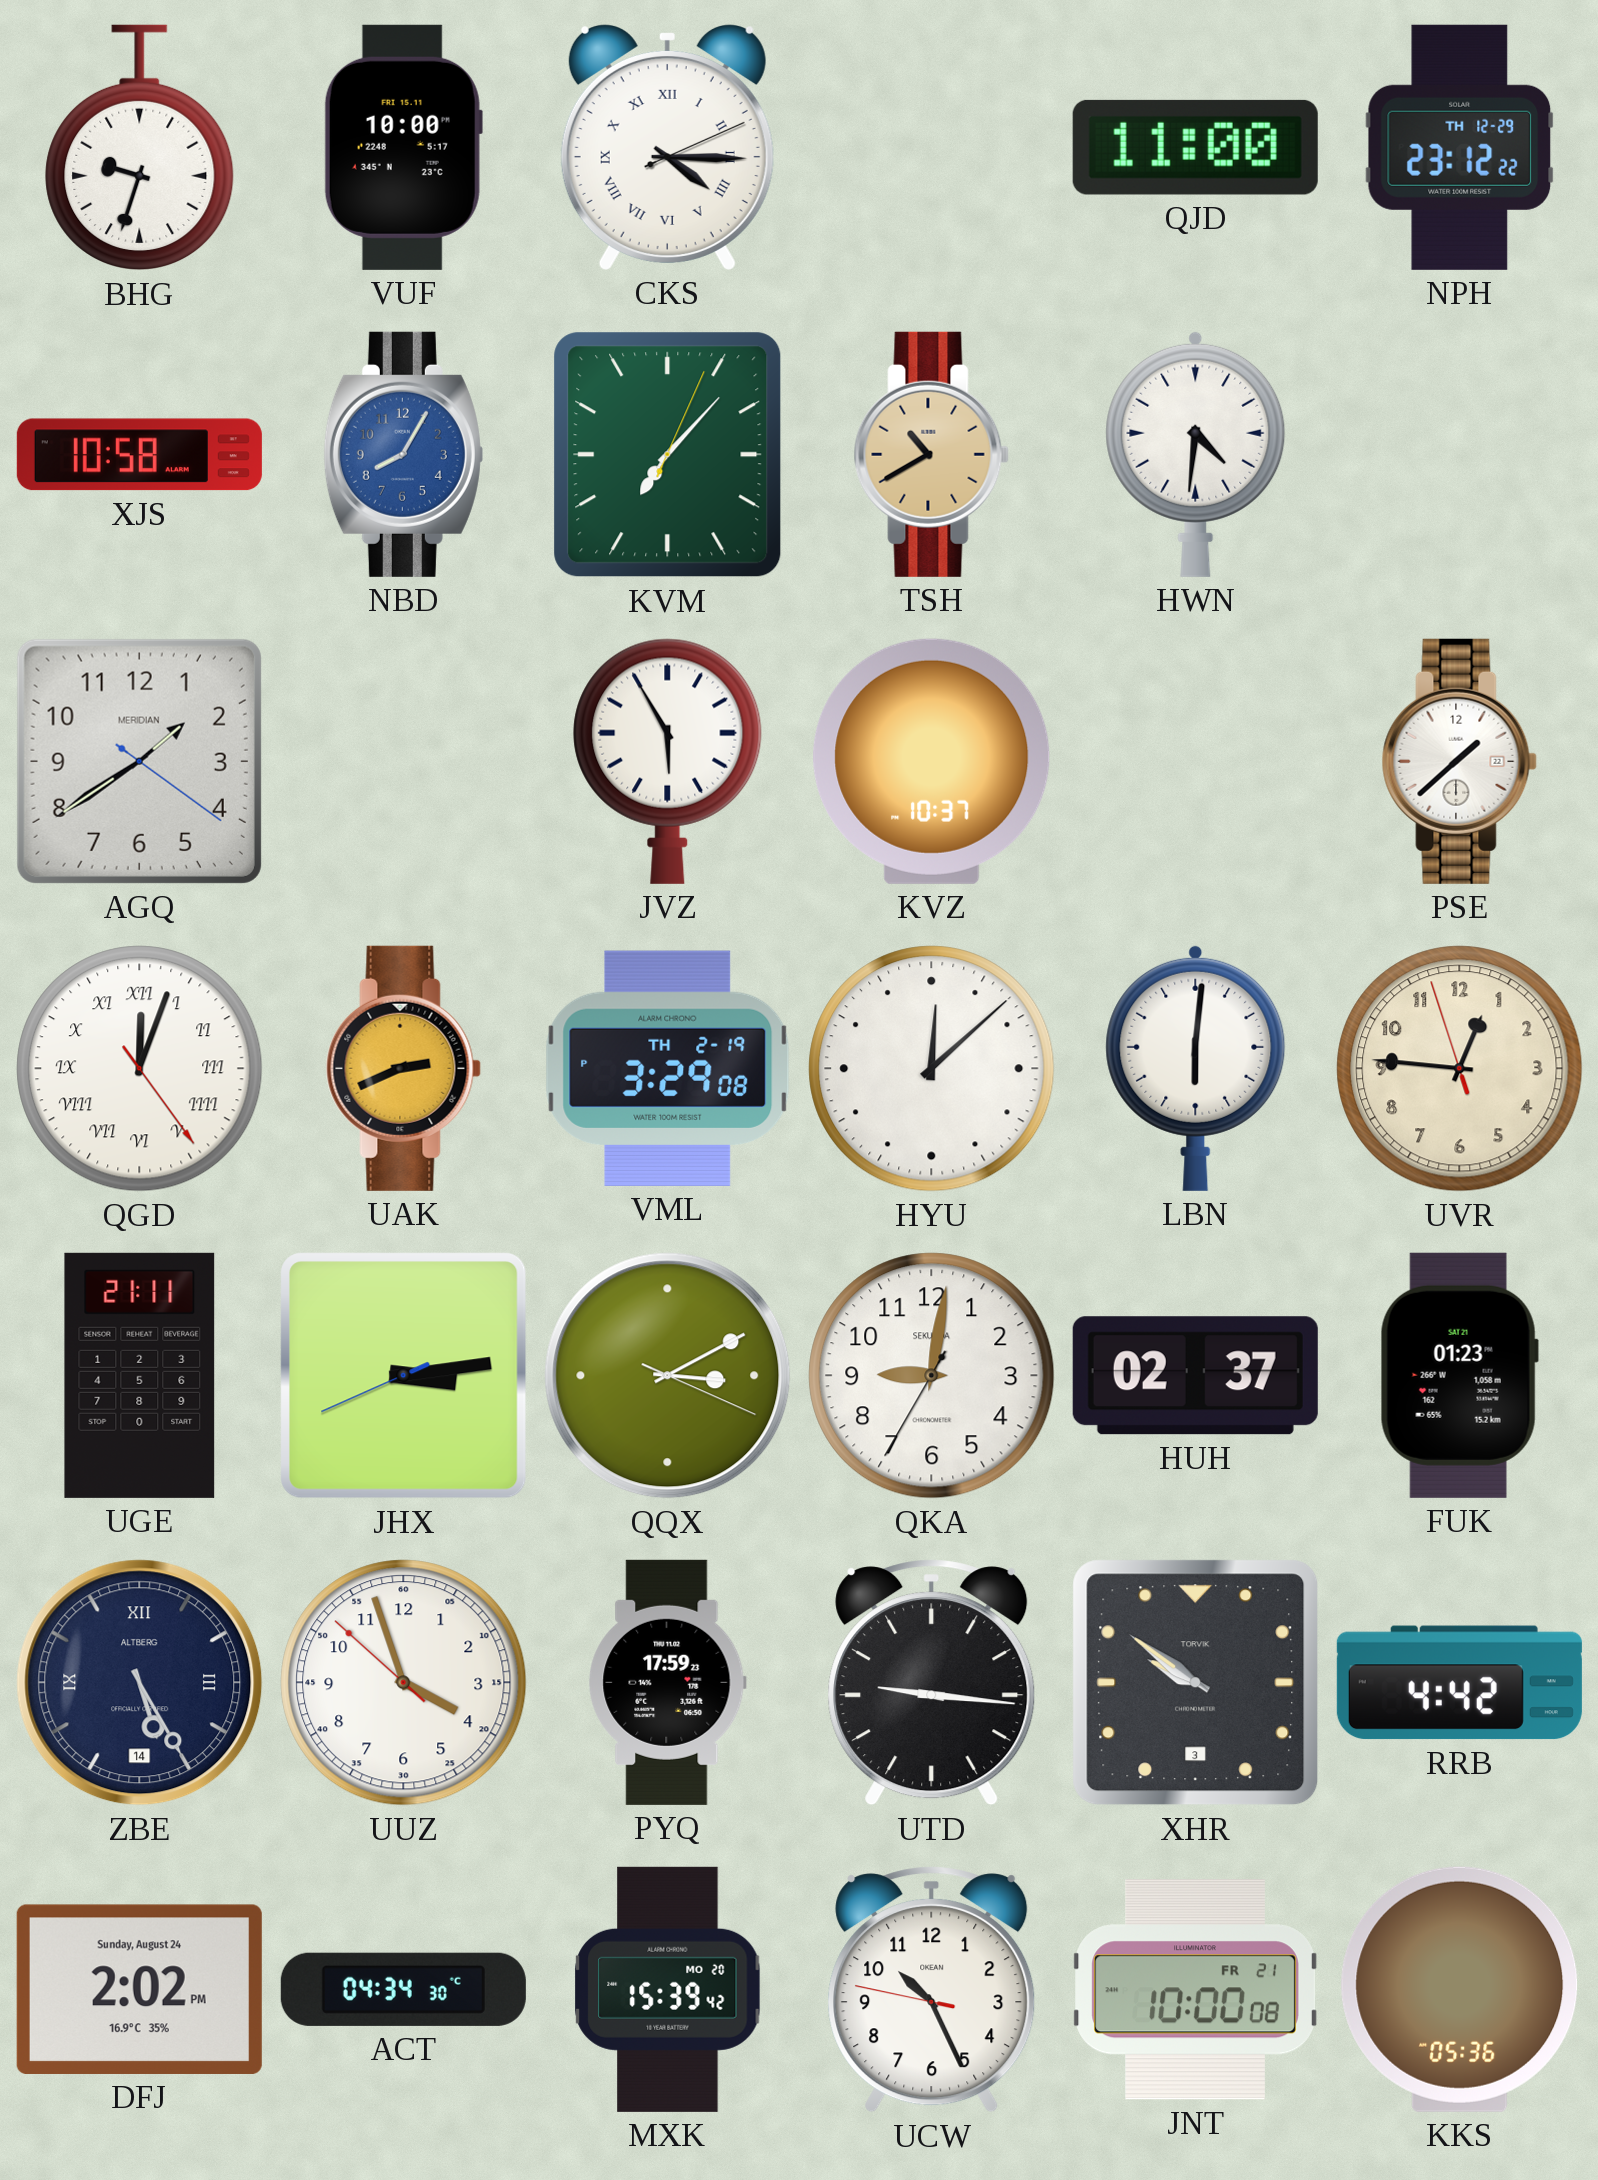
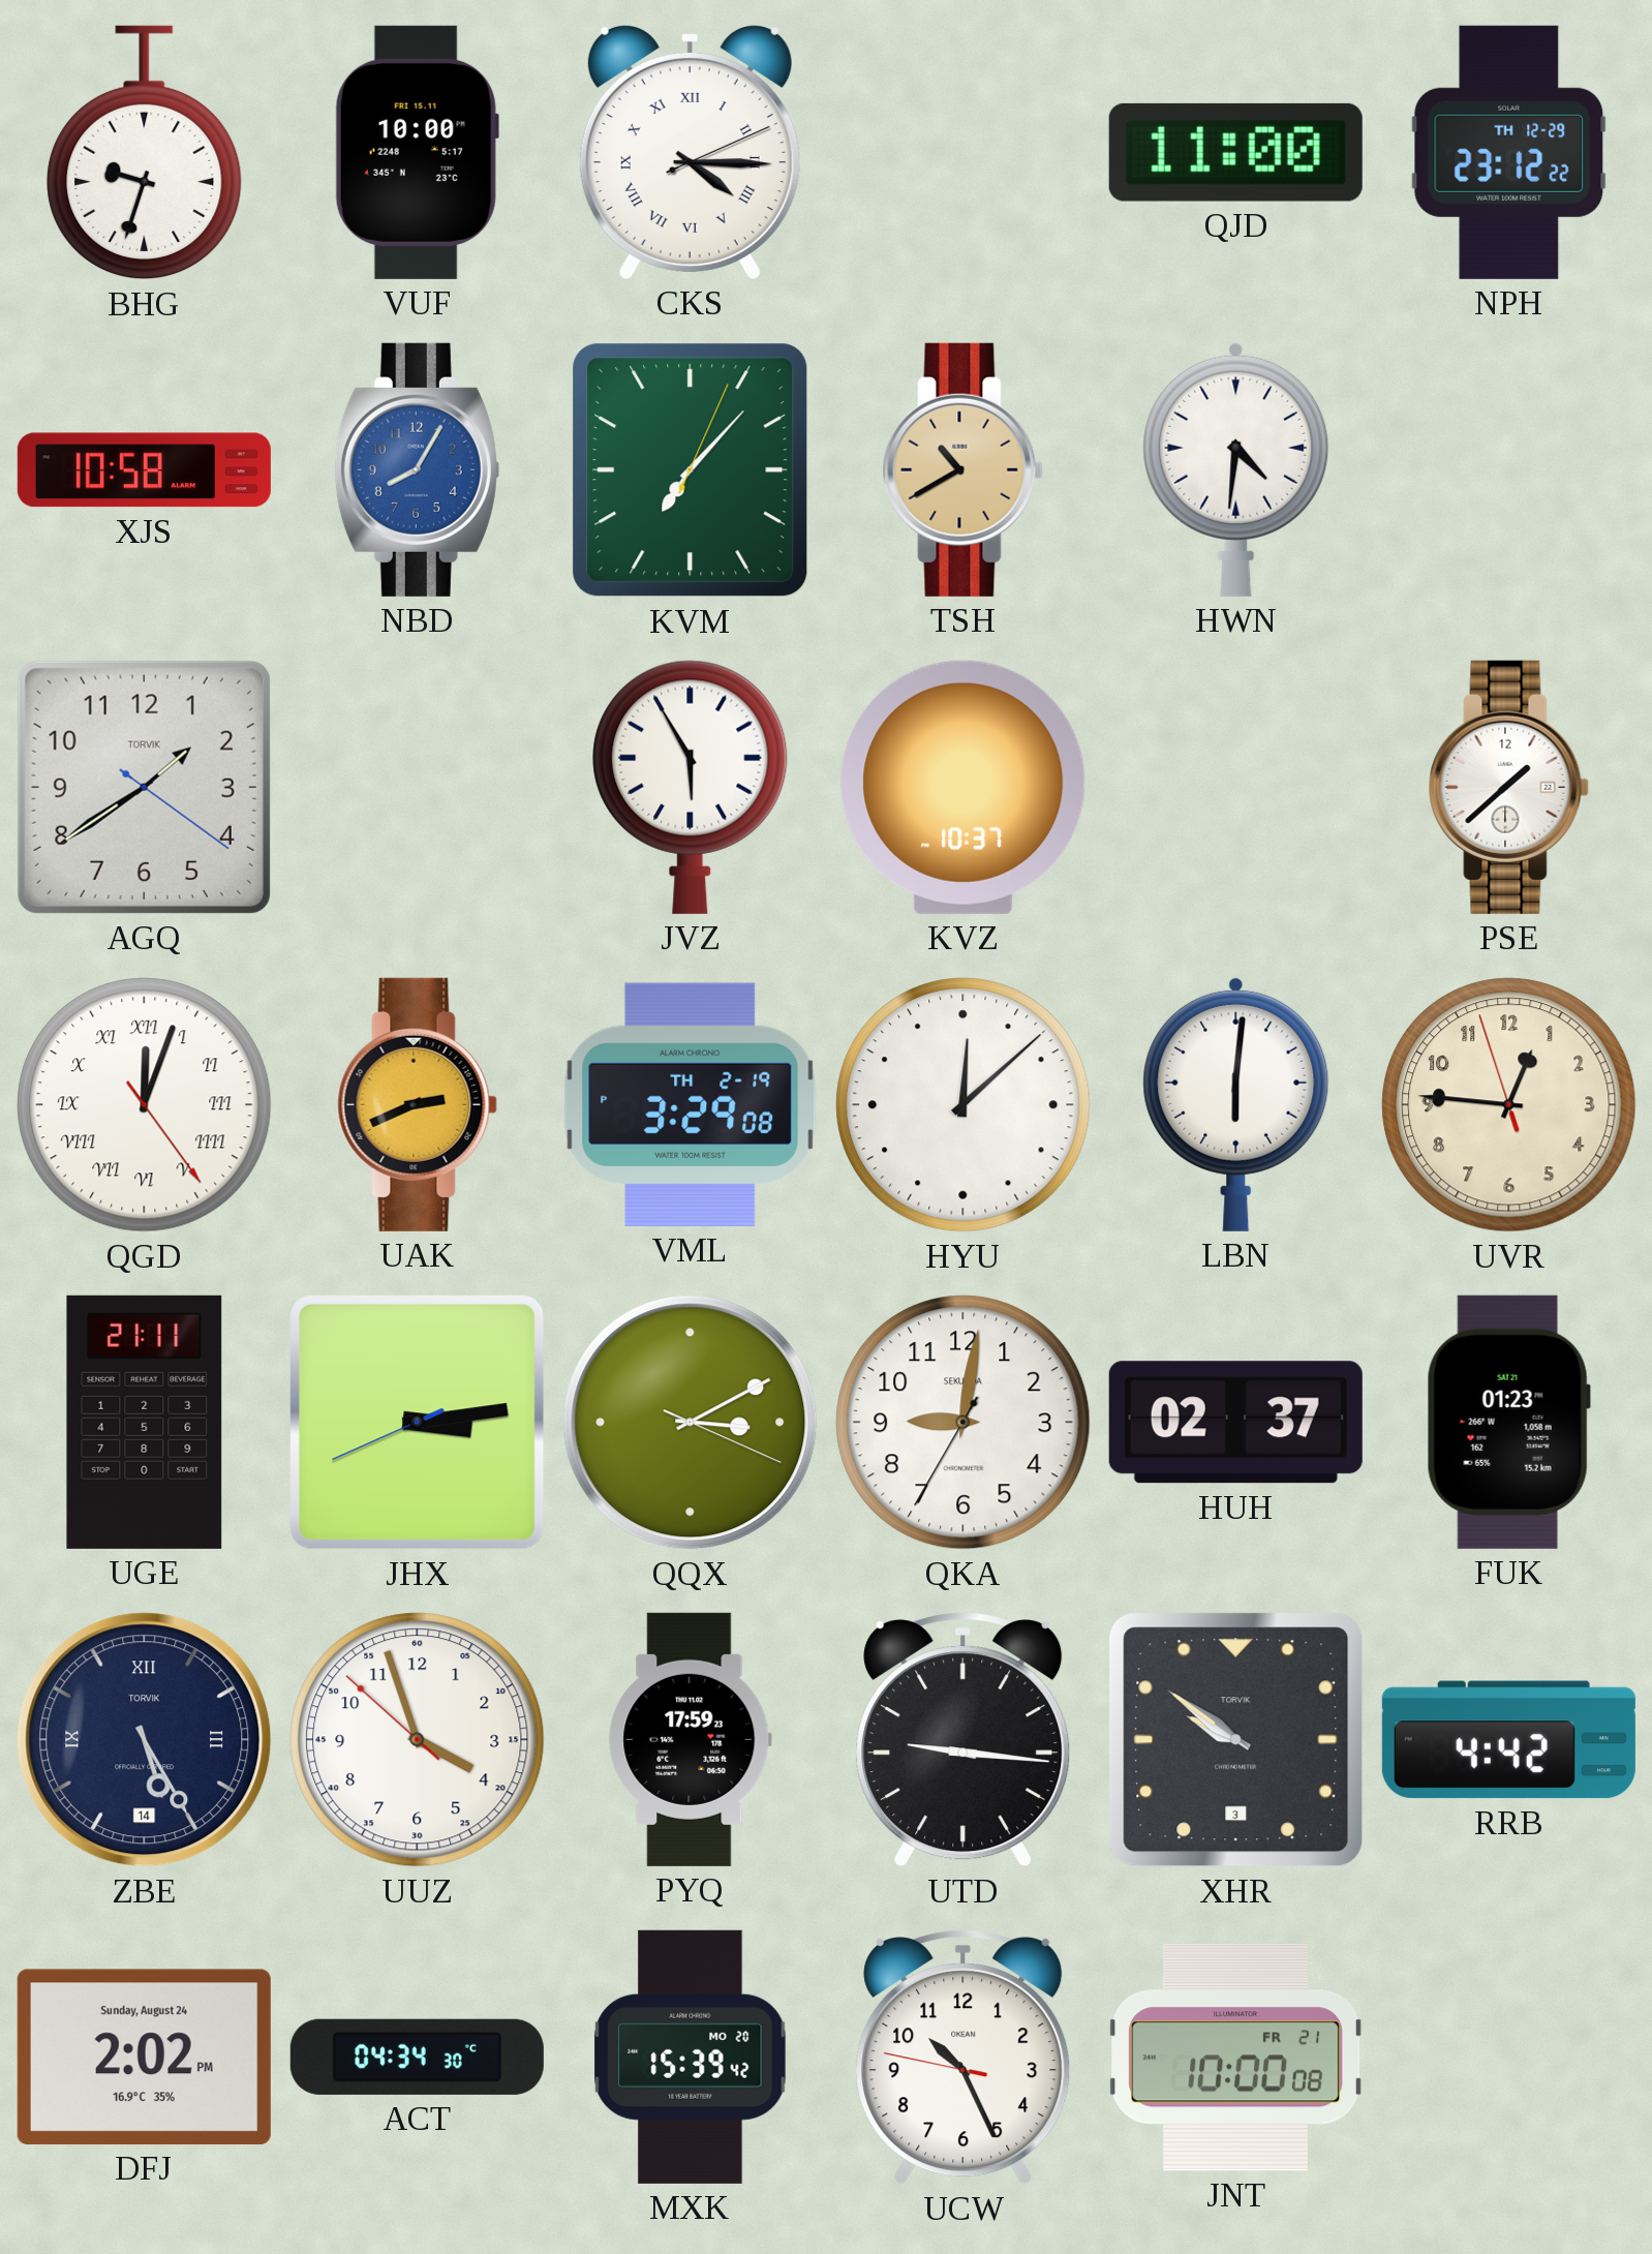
AGQ brand: MERIDIAN -> TORVIK (144, 787)
ZBE brand: ALTBERG -> TORVIK (145, 1740)
KKS: 05:36 -> none (1460, 1989)
